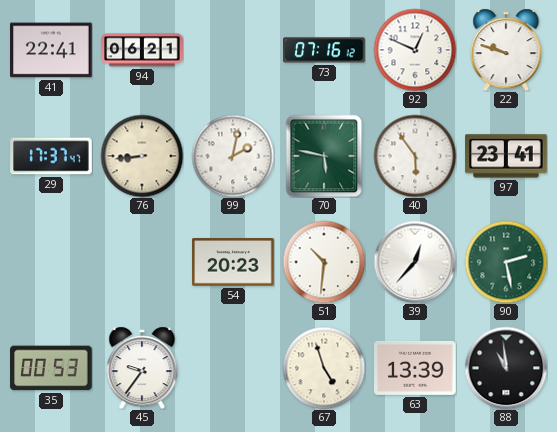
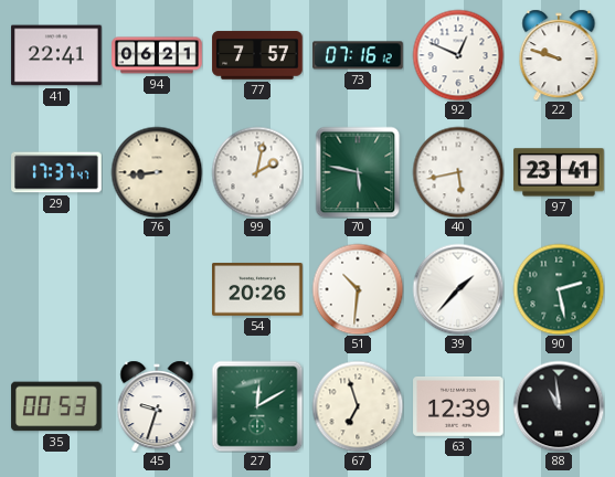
77: none -> 7:57 (257, 55)
40: 5:54 -> 5:43 (458, 172)
54: 20:23 -> 20:26 (257, 289)
39: 12:37 -> 1:37 (458, 289)
45: 9:36 -> 9:33 (157, 406)
27: none -> 12:10 (257, 406)
67: 4:57 -> 6:57 (358, 406)
63: 13:39 -> 12:39 (458, 406)
